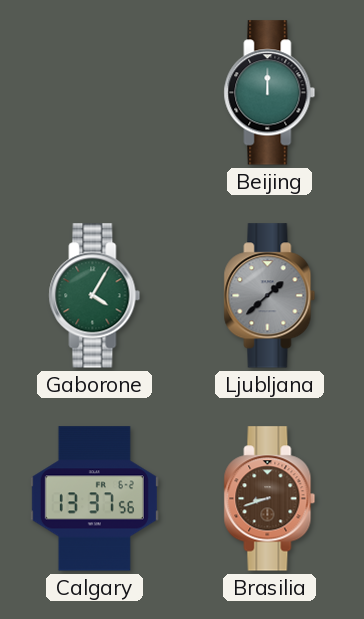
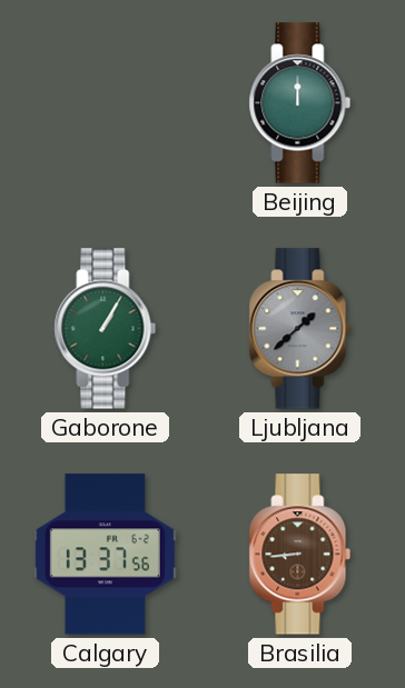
Gaborone: 4:05 -> 1:05 (106, 329)
Brasilia: 8:42 -> 8:44 (300, 555)
